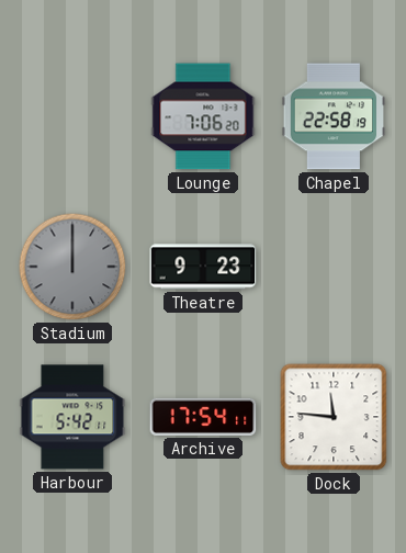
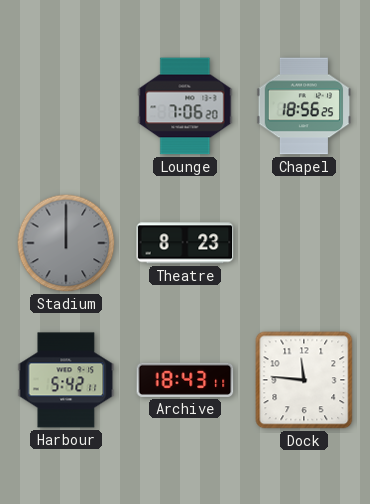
Chapel: 22:58 -> 18:56 (304, 106)
Theatre: 9:23 -> 8:23 (185, 243)
Archive: 17:54 -> 18:43 (185, 380)
